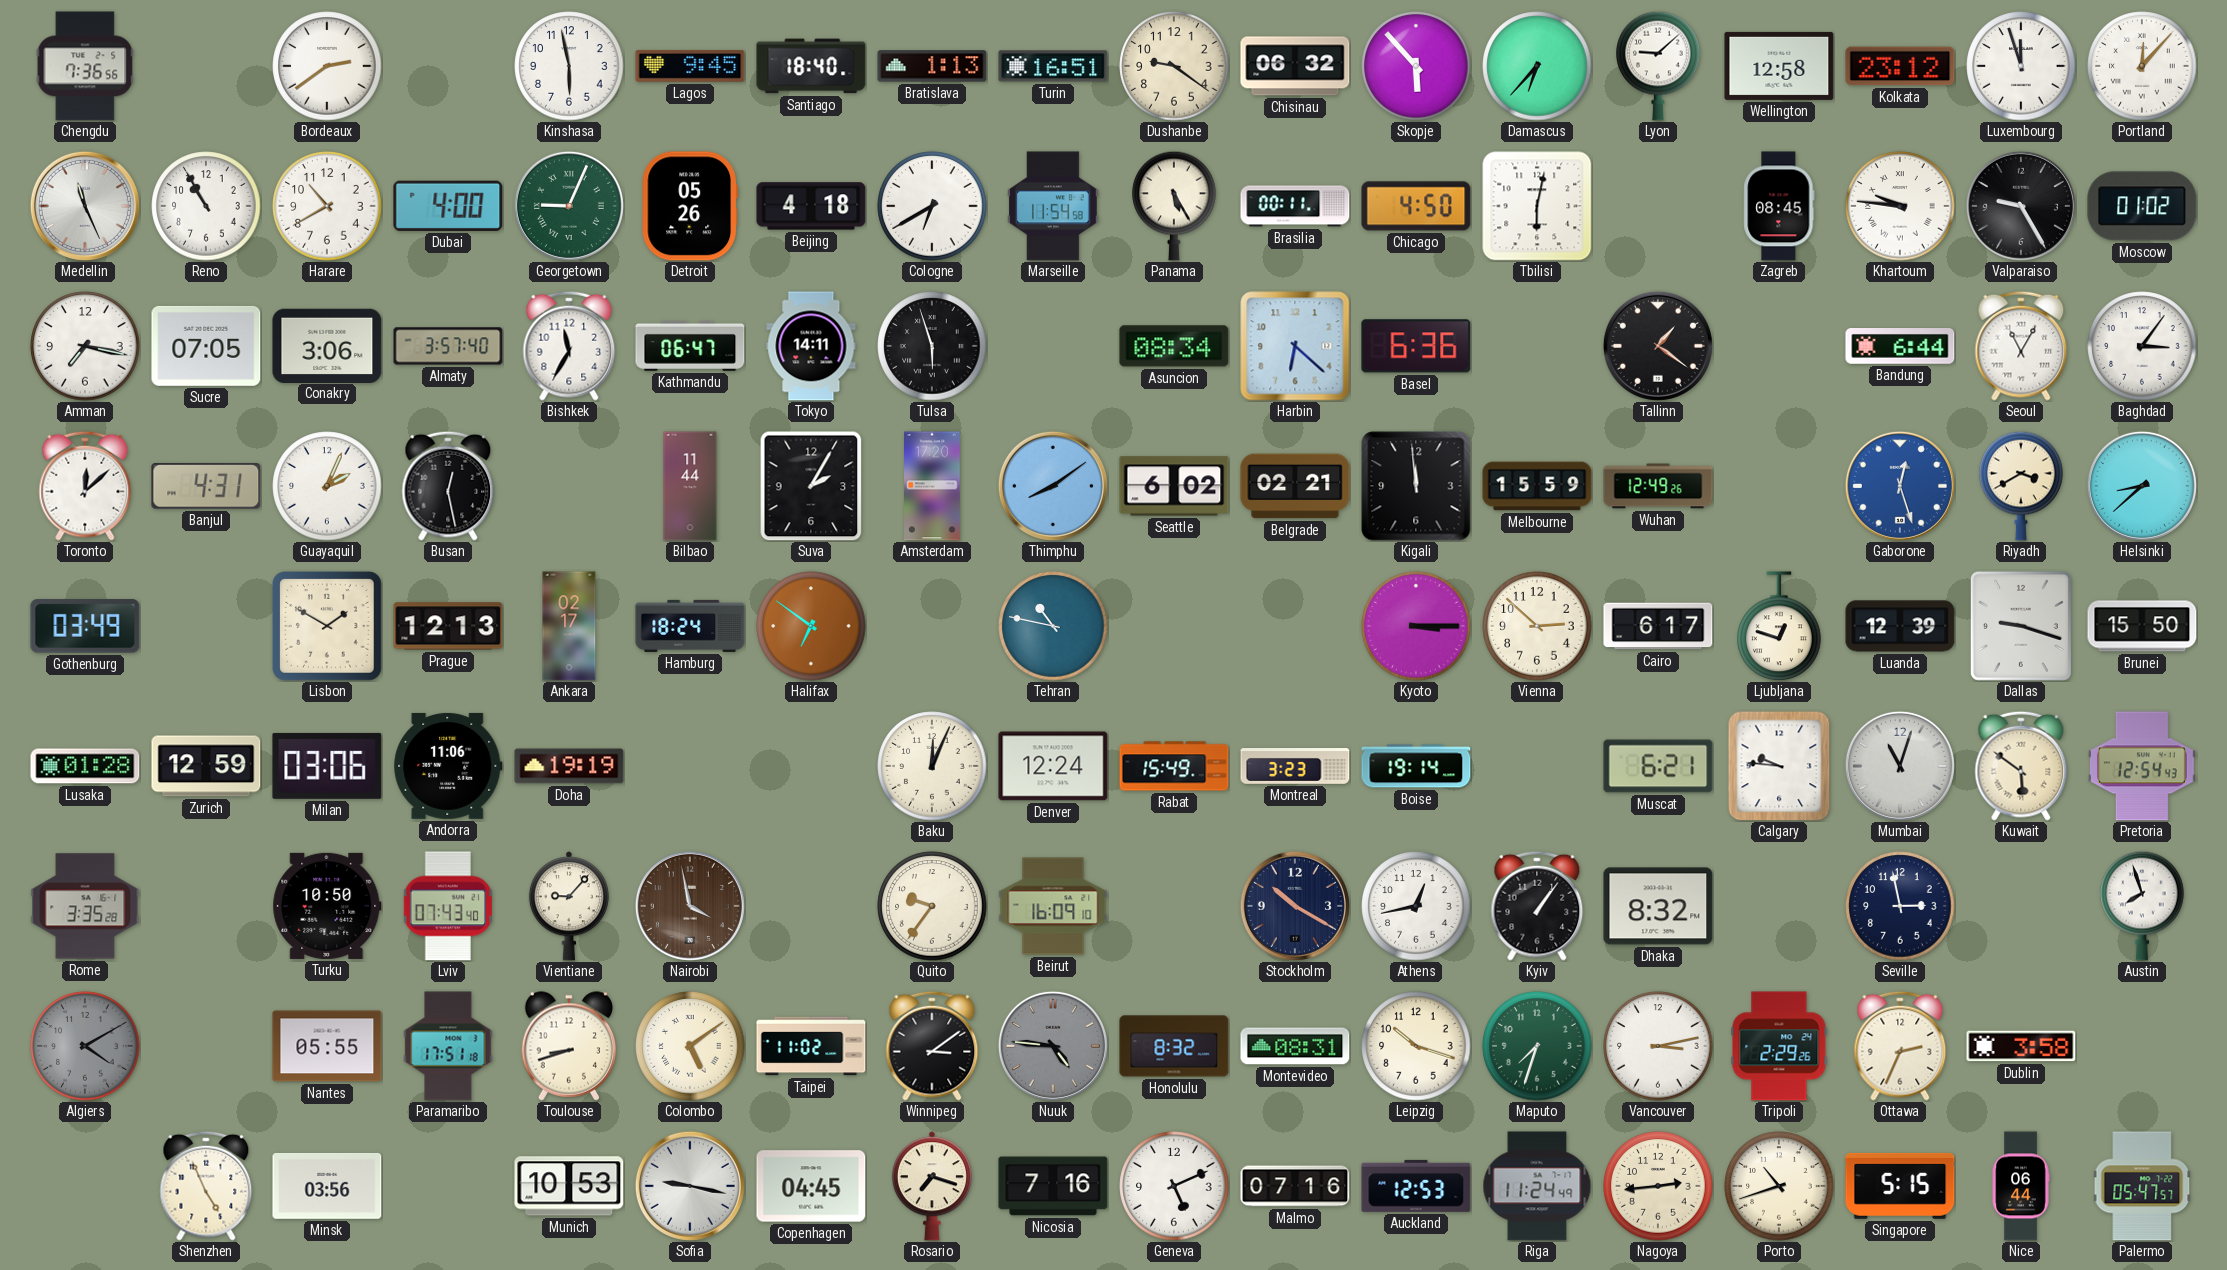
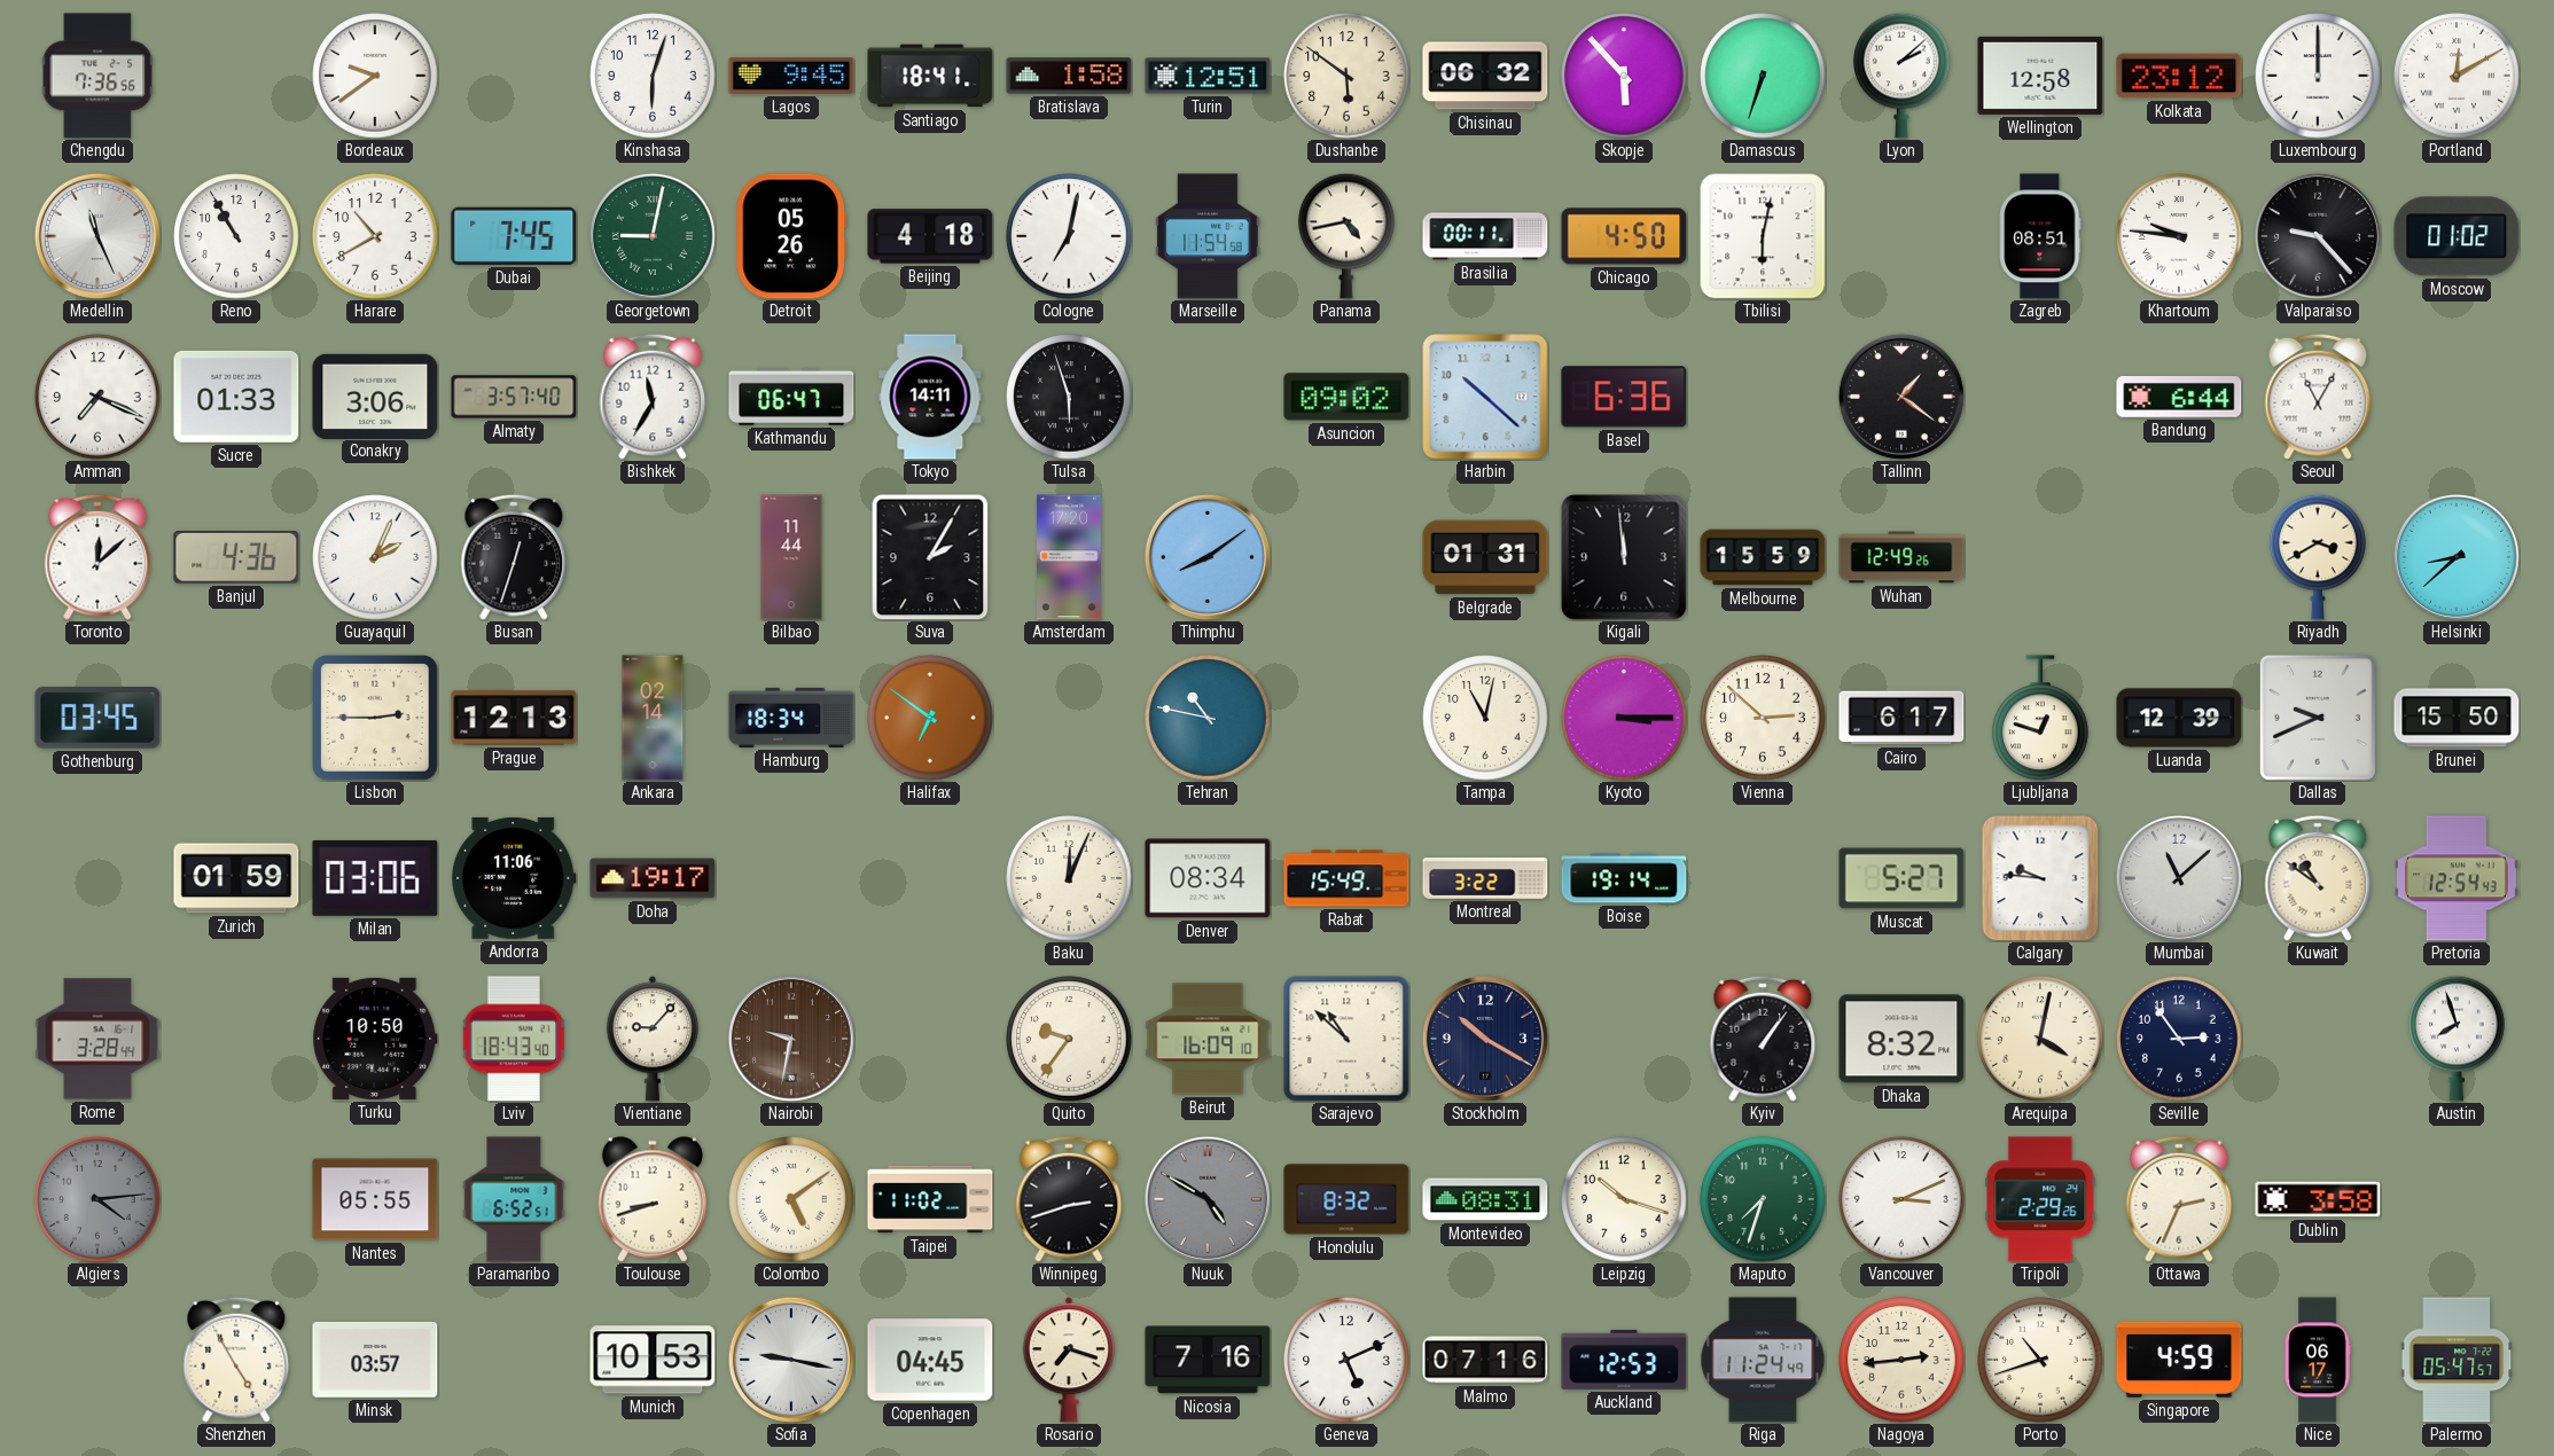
Bordeaux: 2:39 -> 9:39 (375, 76)
Kinshasa: 5:58 -> 6:03 (653, 76)
Santiago: 18:40 -> 18:41 (930, 76)
Bratislava: 1:13 -> 1:58 (1069, 76)
Turin: 16:51 -> 12:51 (1208, 76)
Dushanbe: 9:21 -> 5:51 (1346, 76)
Damascus: 6:37 -> 6:33 (1763, 76)
Lyon: 9:08 -> 2:08 (1901, 76)
Luxembourg: 11:57 -> 12:00 (2318, 76)
Portland: 12:07 -> 12:10 (2457, 76)
Dubai: 4:00 -> 7:45 (514, 236)
Georgetown: 9:04 -> 9:02 (653, 236)
Cologne: 6:40 -> 7:02 (1069, 236)
Panama: 5:25 -> 4:43 (1346, 236)
Zagreb: 08:45 -> 08:51 (2040, 236)
Valparaiso: 9:25 -> 9:23 (2318, 236)
Amman: 7:17 -> 7:19 (97, 397)
Sucre: 07:05 -> 01:33 (236, 397)
Asuncion: 08:34 -> 09:02 (1346, 397)
Harbin: 6:22 -> 10:22 (1485, 397)
Baghdad: 3:06 -> none (2142, 346)
Banjul: 4:31 -> 4:36 (236, 557)
Busan: 12:28 -> 12:33 (514, 557)
Seattle: 6:02 -> none (1174, 486)
Belgrade: 02:21 -> 01:31 (1485, 557)
Gaborone: 12:27 -> none (1900, 486)
Gothenburg: 03:49 -> 03:45 (97, 718)
Lisbon: 1:50 -> 2:45 (375, 718)
Ankara: 02:17 -> 02:14 (653, 718)
Hamburg: 18:24 -> 18:34 (791, 718)
Tampa: none -> 11:02 (1485, 718)
Dallas: 9:18 -> 9:41 (2318, 718)
Lusaka: 01:28 -> none (85, 766)
Zurich: 12:59 -> 01:59 (236, 878)
Doha: 19:19 -> 19:17 (653, 878)
Denver: 12:24 -> 08:34 (1208, 878)
Montreal: 3:23 -> 3:22 (1485, 879)
Muscat: 6:21 -> 5:27 (1901, 878)
Mumbai: 11:03 -> 11:08 (2179, 878)
Kuwait: 5:51 -> 10:51 (2318, 878)
Rome: 3:35 -> 3:28 (97, 1039)
Lviv: 07:43 -> 18:43 (513, 1039)
Nairobi: 3:58 -> 9:32 (791, 1039)
Sarajevo: none -> 10:52 (1346, 1039)
Athens: 12:43 -> none (1416, 906)
Arequipa: none -> 4:02 (2040, 1039)
Seville: 2:58 -> 2:54 (2179, 1039)
Algiers: 4:10 -> 4:14 (97, 1199)
Paramaribo: 17:51 -> 6:52 (514, 1199)
Winnipeg: 3:09 -> 2:42 (1069, 1199)
Nuuk: 4:46 -> 4:50 (1208, 1199)
Vancouver: 3:13 -> 3:11 (1901, 1199)
Shenzhen: 4:56 -> 4:55 (236, 1360)
Minsk: 03:56 -> 03:57 (375, 1360)
Singapore: 5:15 -> 4:59 (2179, 1360)
Nice: 06:44 -> 06:17 (2318, 1360)
